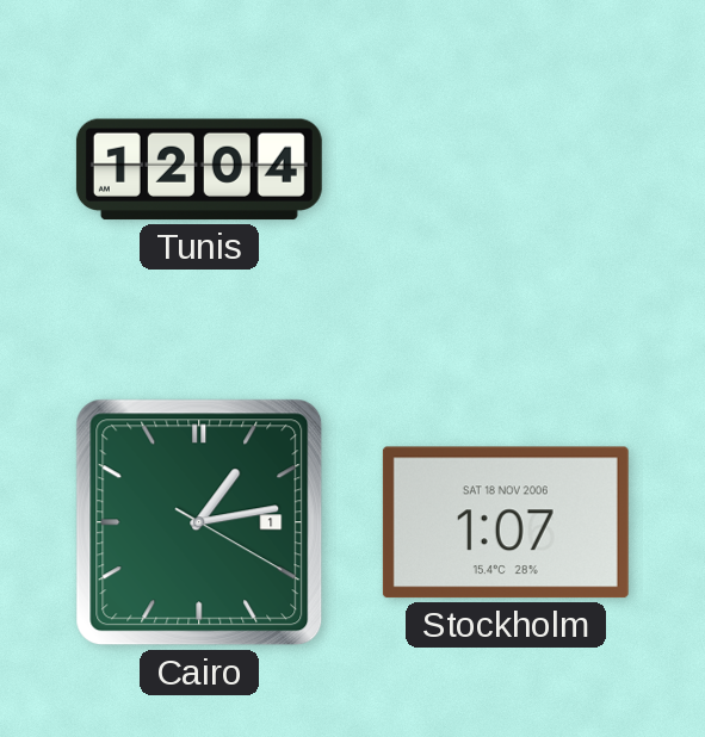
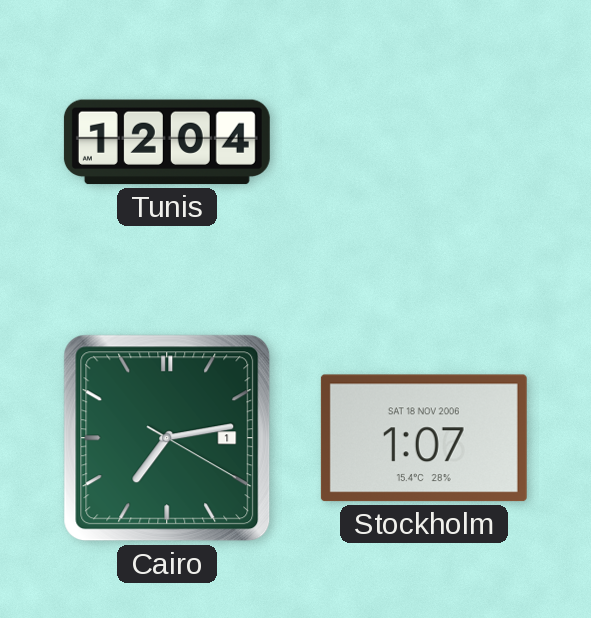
Cairo: 1:13 -> 7:13 (167, 438)
